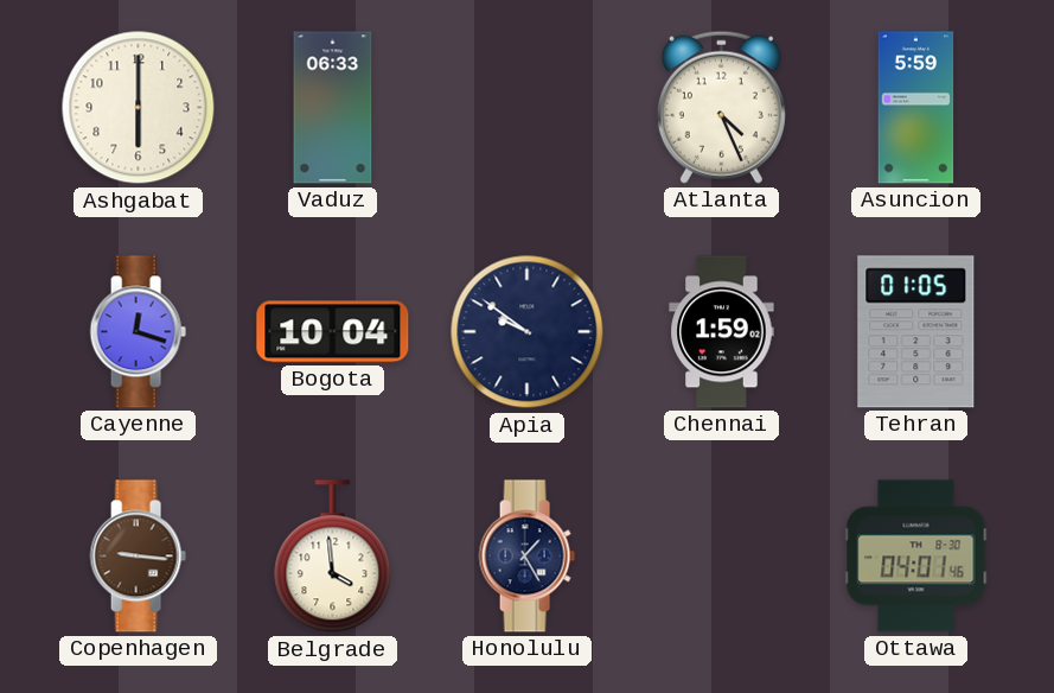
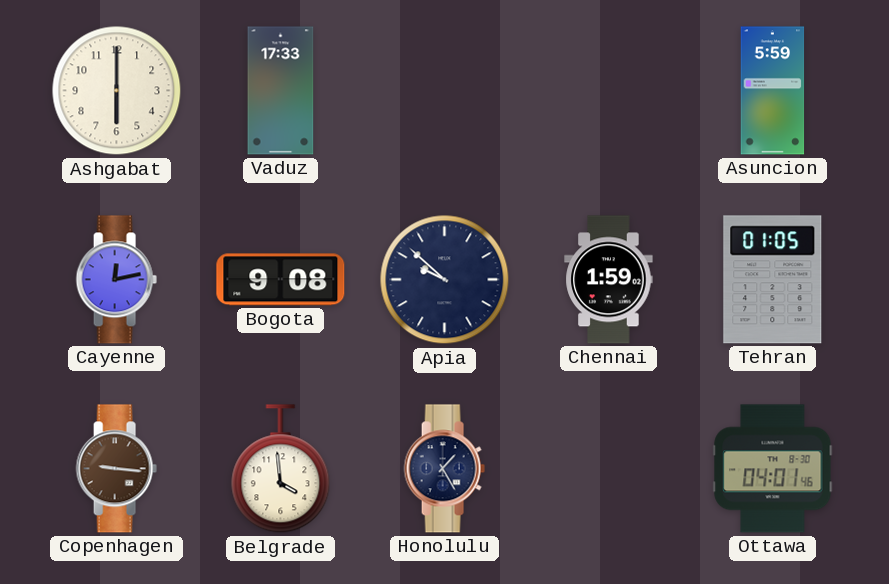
Vaduz: 06:33 -> 17:33 (281, 91)
Atlanta: 4:26 -> none (721, 107)
Cayenne: 12:18 -> 12:13 (116, 280)
Bogota: 10:04 -> 9:08 (281, 280)
Apia: 9:51 -> 9:52 (445, 280)
